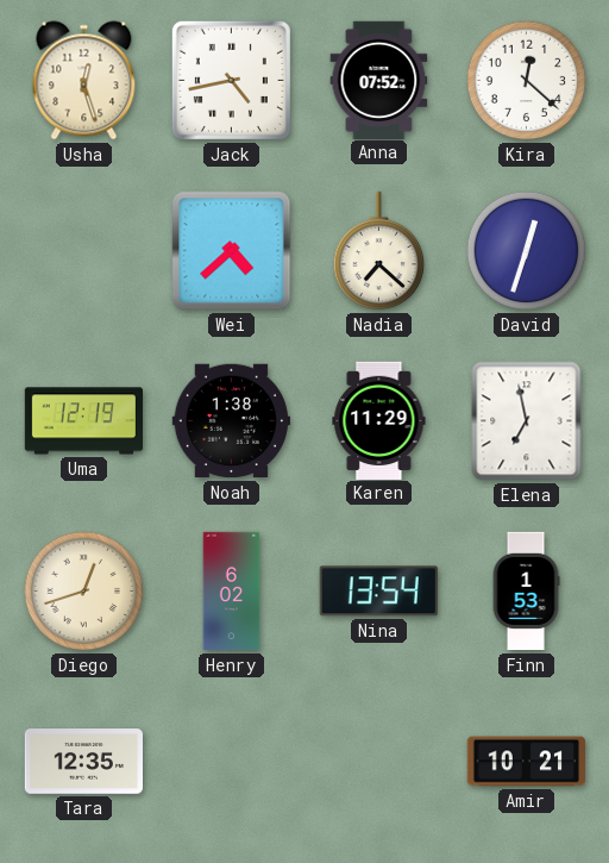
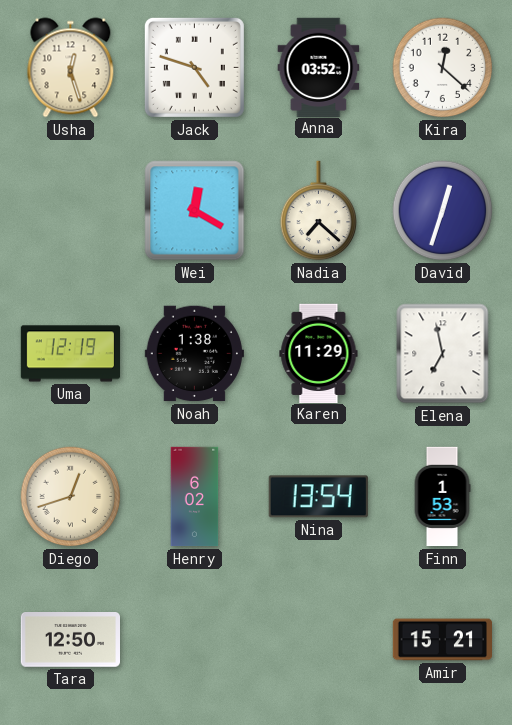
Jack: 4:43 -> 4:48 (194, 67)
Anna: 07:52 -> 03:52 (319, 67)
Wei: 4:38 -> 12:20 (195, 211)
Tara: 12:35 -> 12:50 (70, 640)
Amir: 10:21 -> 15:21 (442, 640)
